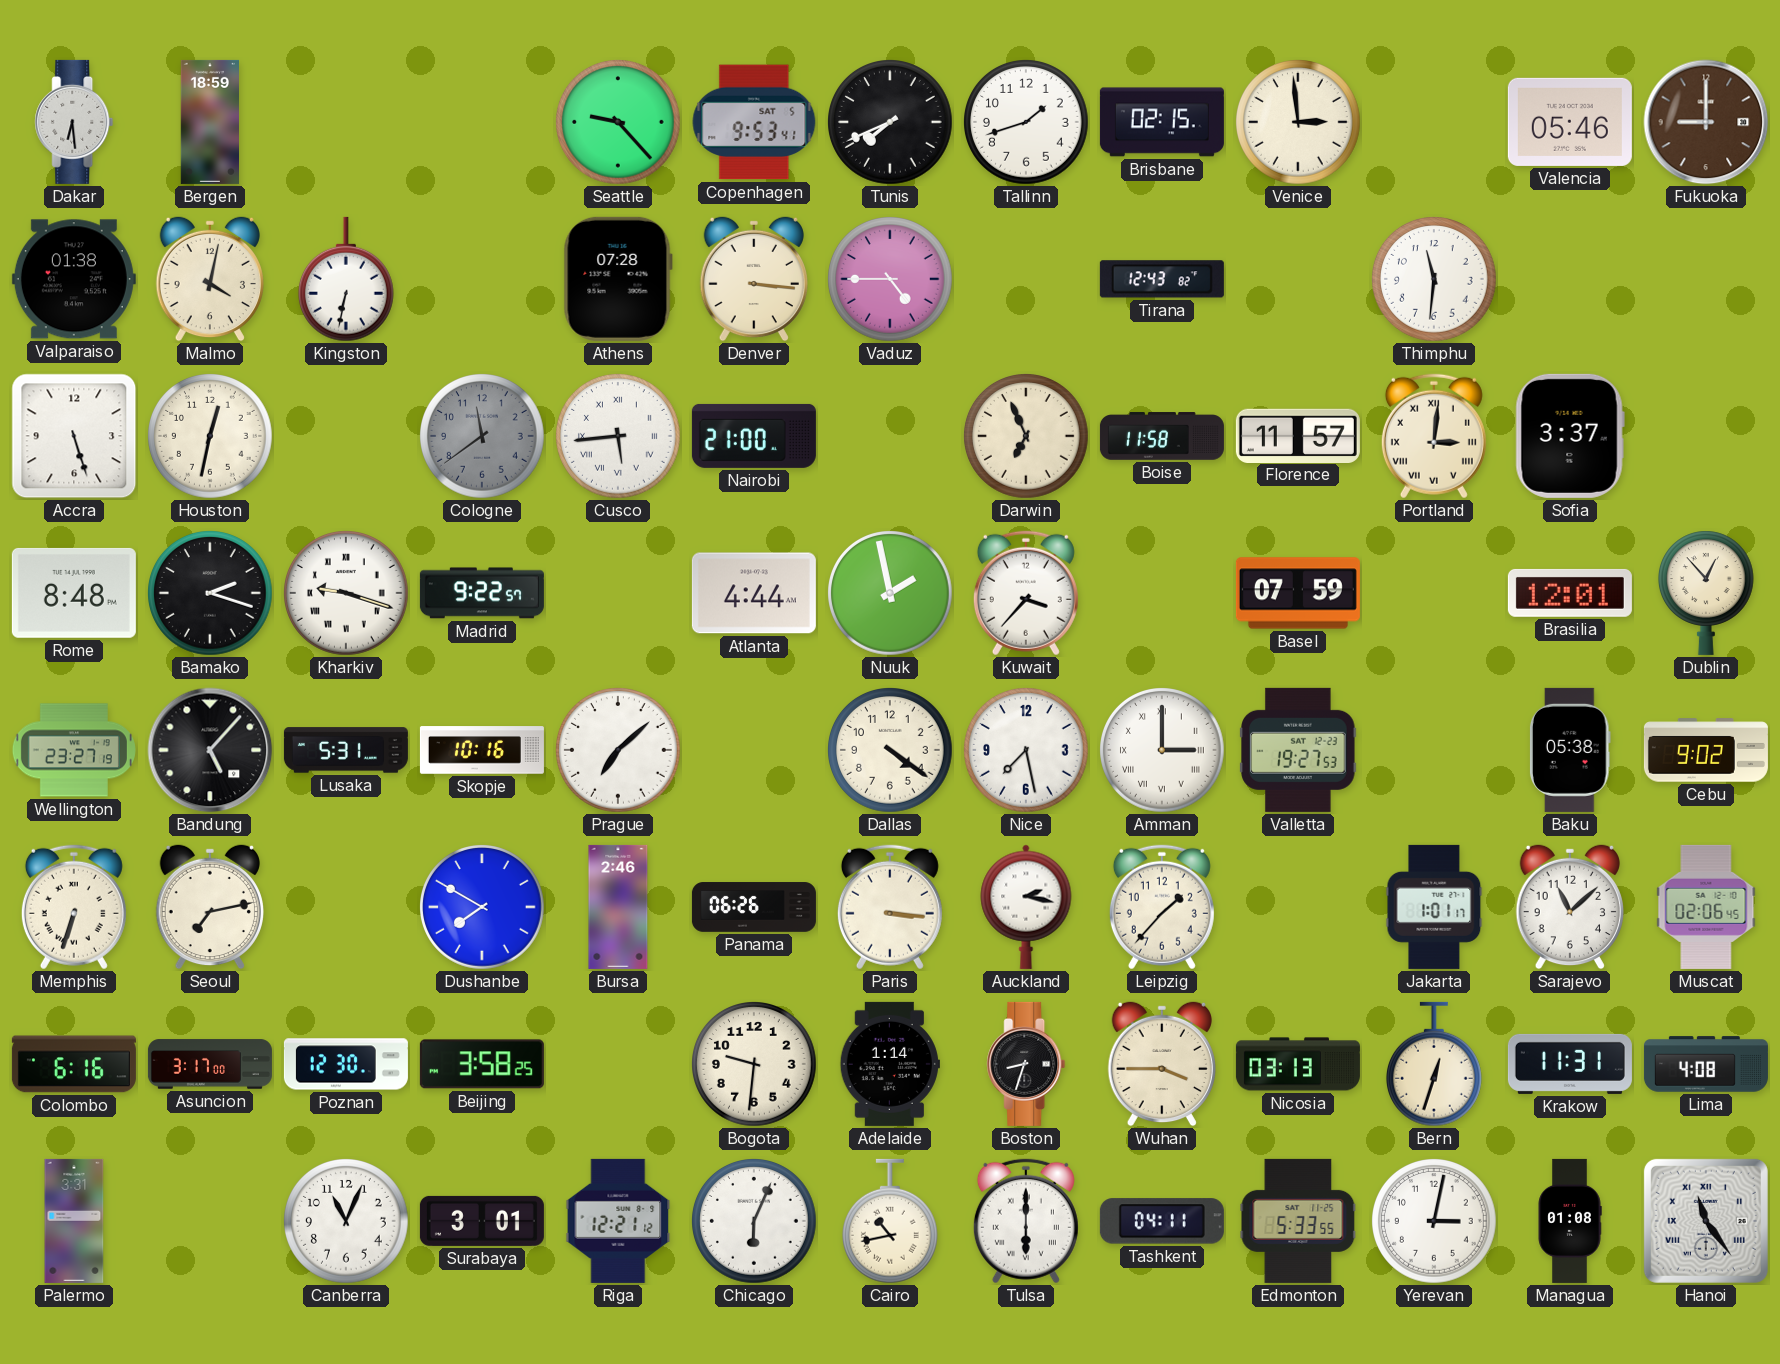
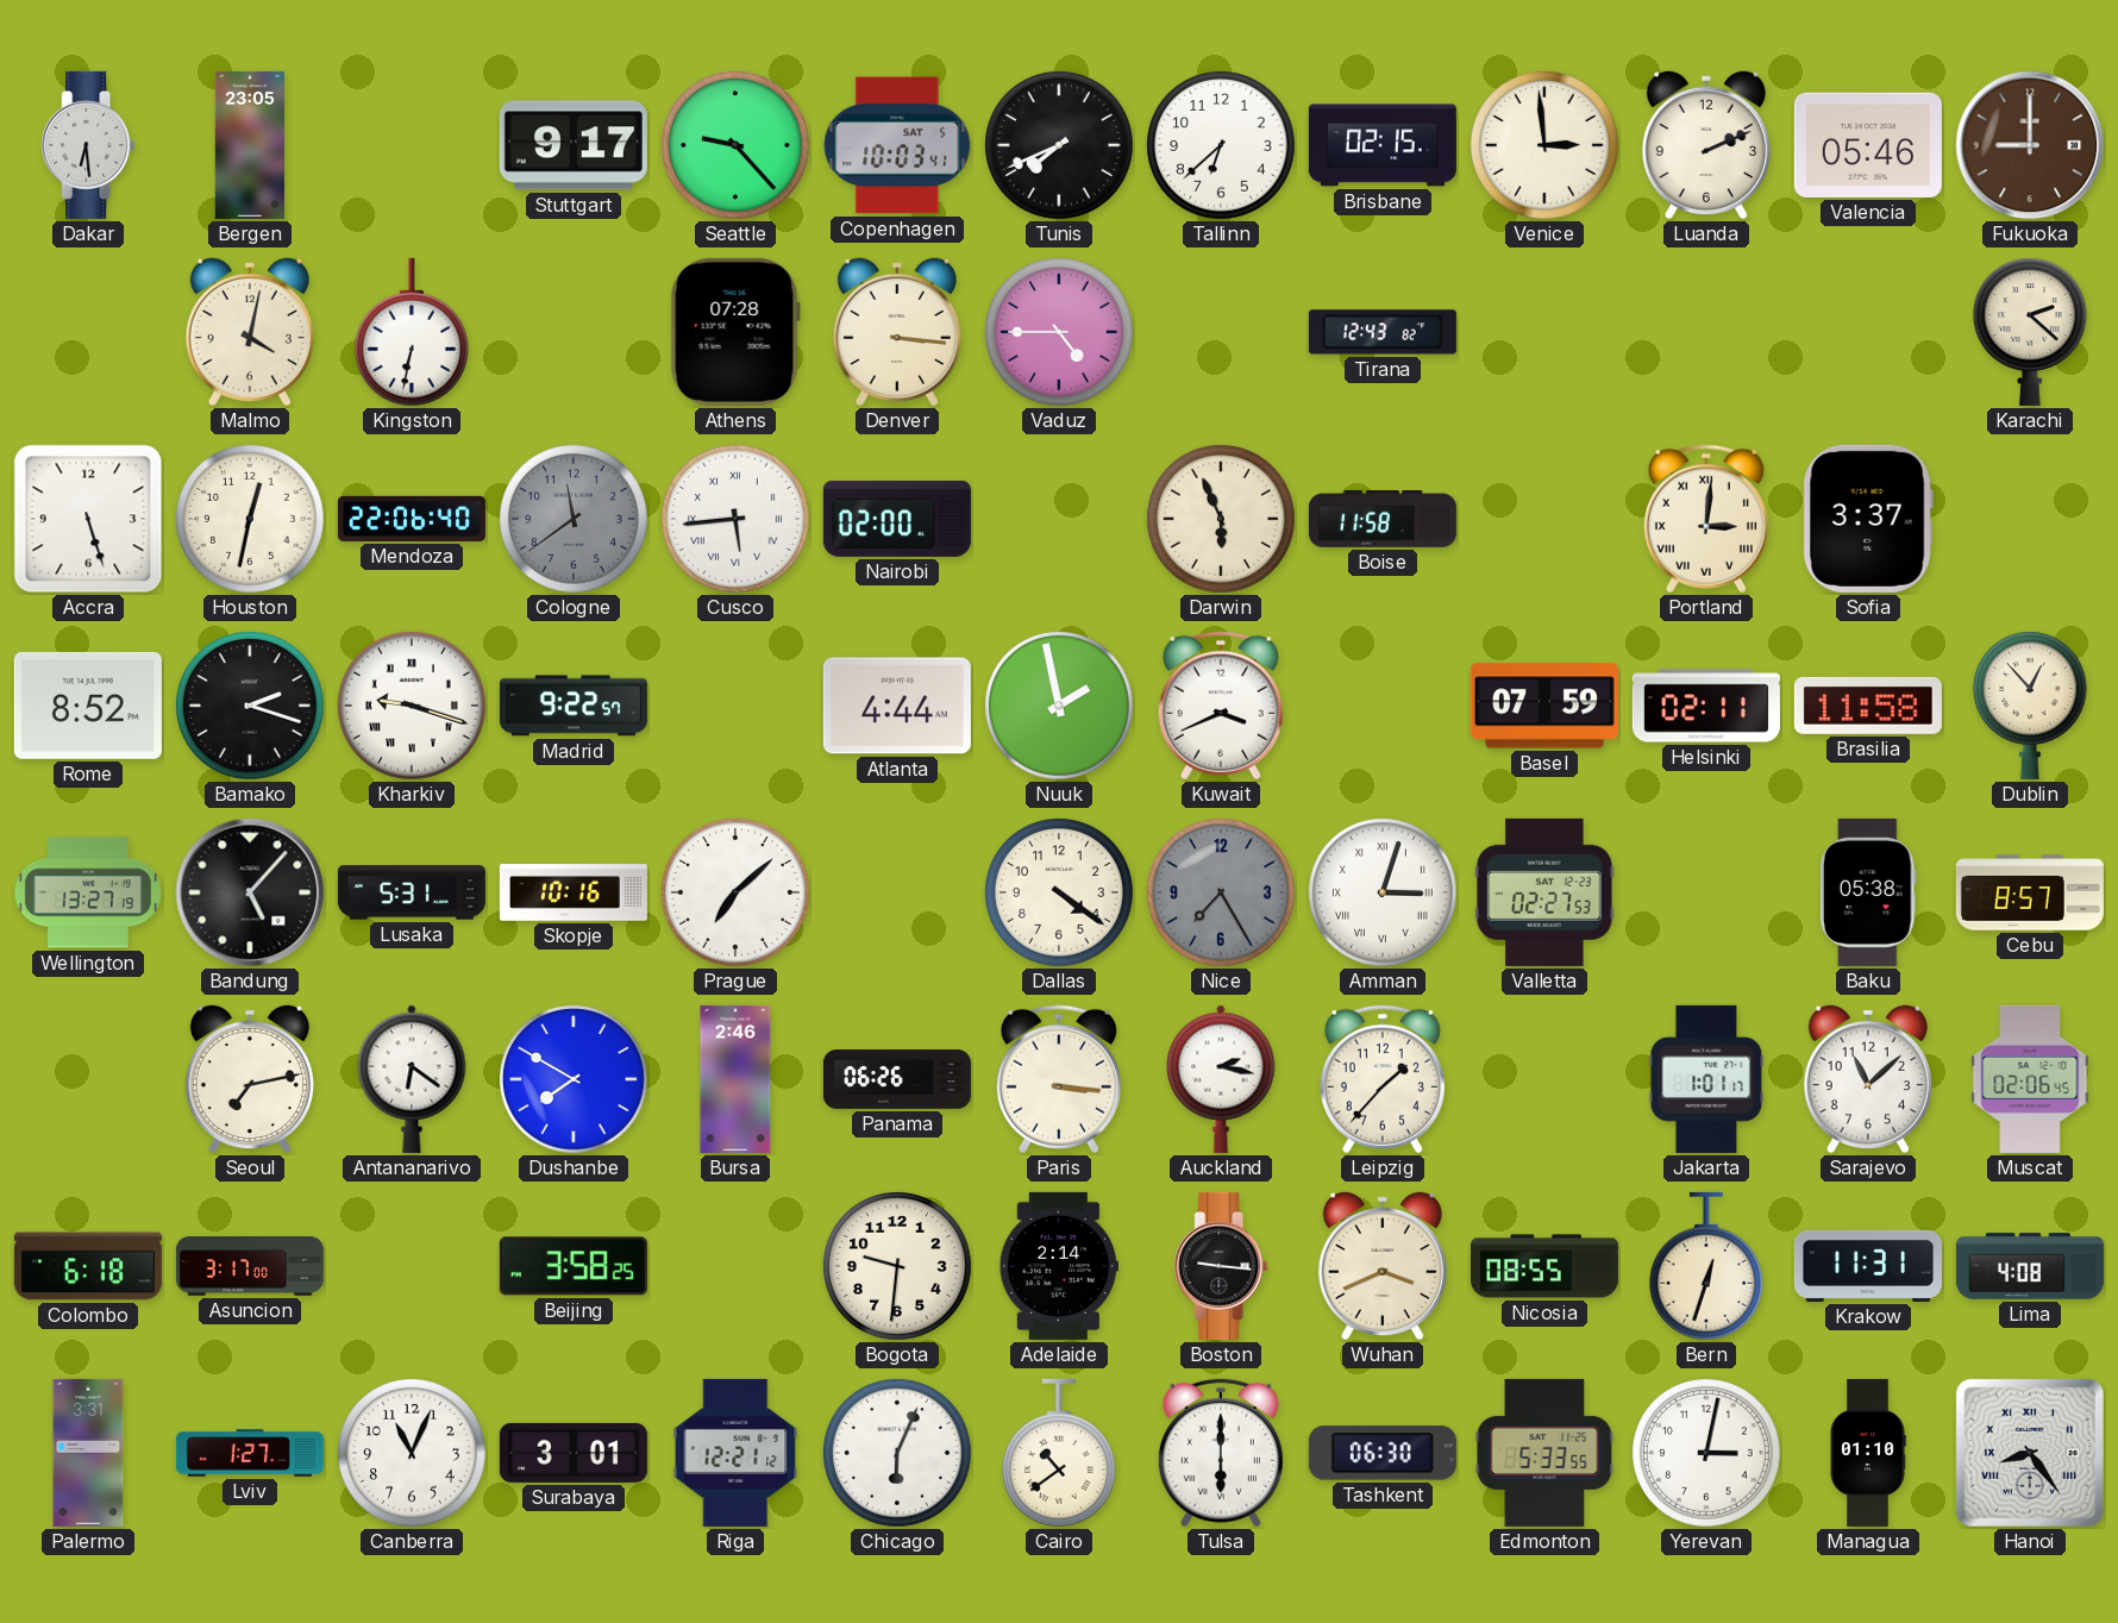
Bergen: 18:59 -> 23:05 (250, 145)
Stuttgart: none -> 9:17 (574, 145)
Copenhagen: 9:53 -> 10:03 (897, 145)
Tallinn: 1:42 -> 6:38 (1222, 146)
Luanda: none -> 2:11 (1706, 145)
Valparaiso: 01:38 -> none (74, 279)
Thimphu: 11:31 -> none (1435, 280)
Karachi: none -> 2:22 (2030, 332)
Mendoza: none -> 22:06 (412, 519)
Nairobi: 21:00 -> 02:00 (897, 519)
Darwin: 6:56 -> 5:56 (1222, 520)
Florence: 11:57 -> none (1298, 435)
Rome: 8:48 -> 8:52 (88, 706)
Kuwait: 3:37 -> 3:41 (1221, 706)
Helsinki: none -> 02:11 (1706, 706)
Brasilia: 12:01 -> 11:58 (1868, 706)
Wellington: 23:27 -> 13:27 (88, 892)
Nice: 7:28 -> 7:25 (1222, 894)
Nice dial: white -> grey (1222, 894)
Amman: 3:00 -> 3:03 (1384, 894)
Valletta: 19:27 -> 02:27 (1544, 892)
Cebu: 9:02 -> 8:57 (2030, 892)
Memphis: 6:33 -> none (74, 907)
Antananarivo: none -> 6:21 (412, 1079)
Colombo: 6:16 -> 6:18 (88, 1266)
Poznan: 12:30 -> none (346, 1064)
Adelaide: 1:14 -> 2:14 (1059, 1266)
Boston: 8:33 -> 9:16 (1221, 1266)
Wuhan: 3:45 -> 3:41 (1383, 1266)
Nicosia: 03:13 -> 08:55 (1544, 1266)
Lviv: none -> 1:27 (250, 1453)
Cairo: 10:43 -> 10:39 (1059, 1453)
Tashkent: 04:11 -> 06:30 (1383, 1453)
Managua: 01:08 -> 01:10 (1868, 1453)
Hanoi: 11:24 -> 8:24 (2030, 1453)
